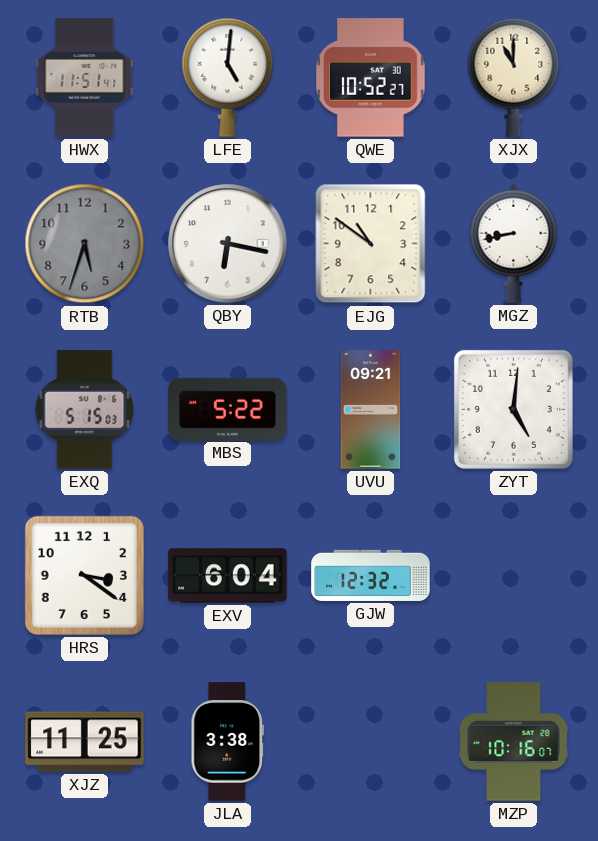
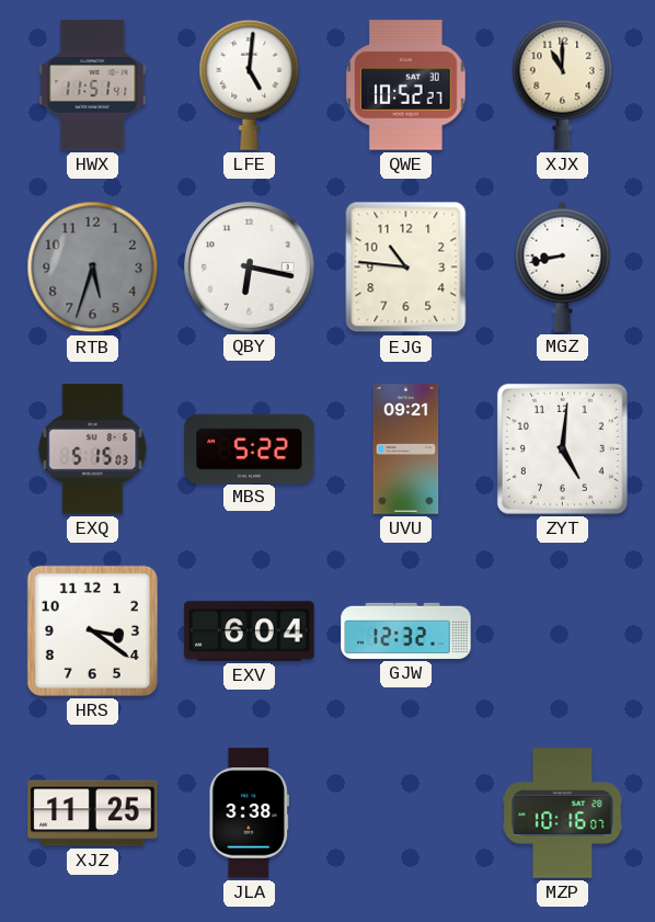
EJG: 10:51 -> 10:46 (406, 268)
